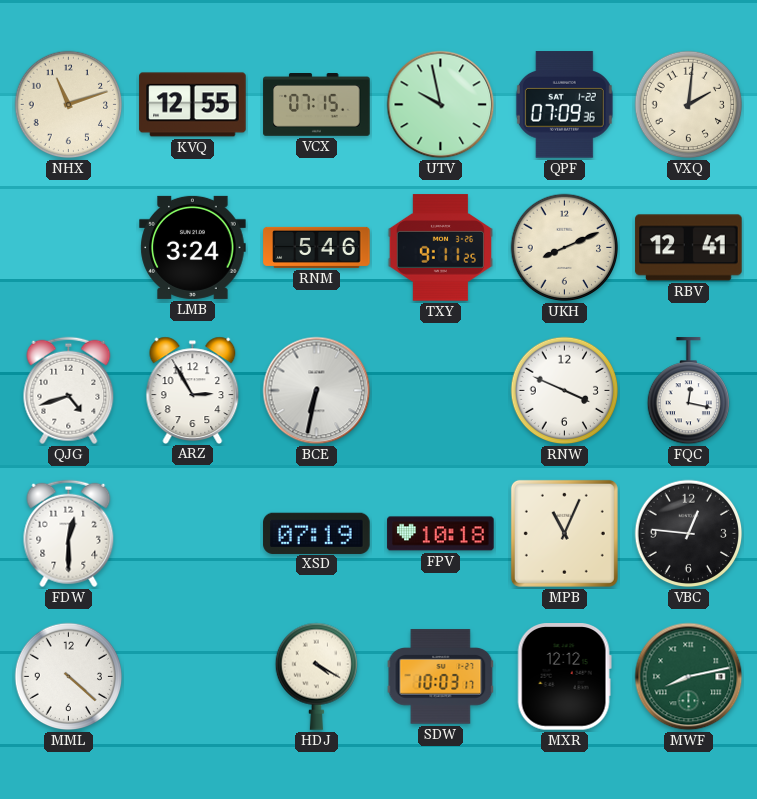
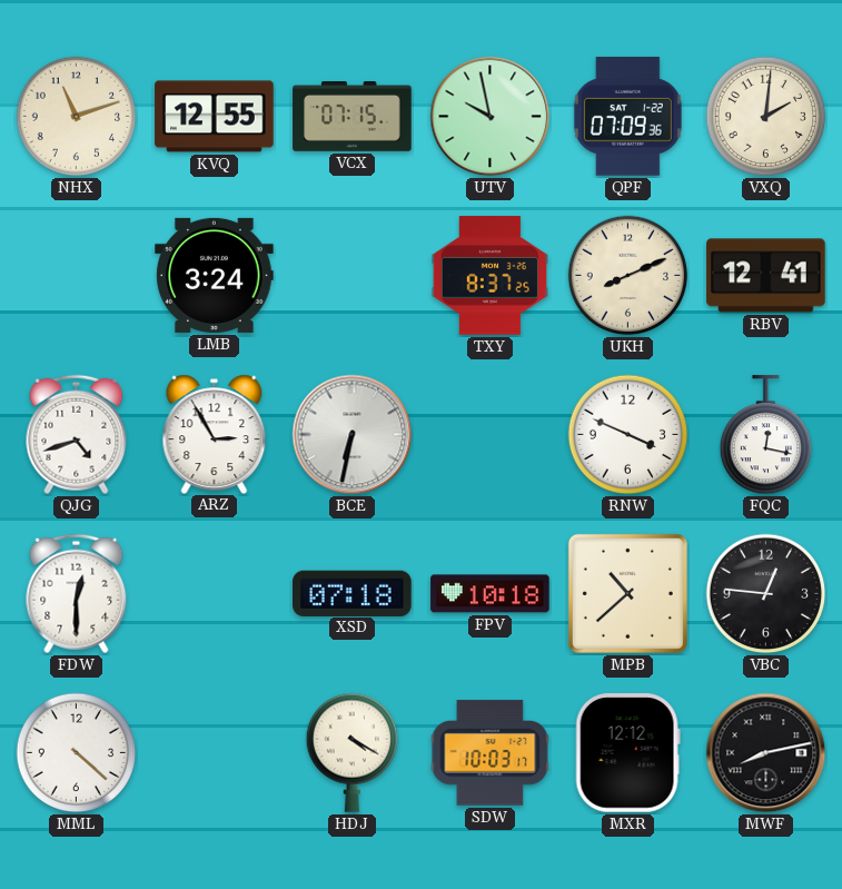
RNM: 5:46 -> none (317, 247)
TXY: 9:11 -> 8:37 (489, 276)
XSD: 07:19 -> 07:18 (353, 593)
MPB: 11:04 -> 10:38 (627, 593)
MWF dial: green -> black (766, 753)
